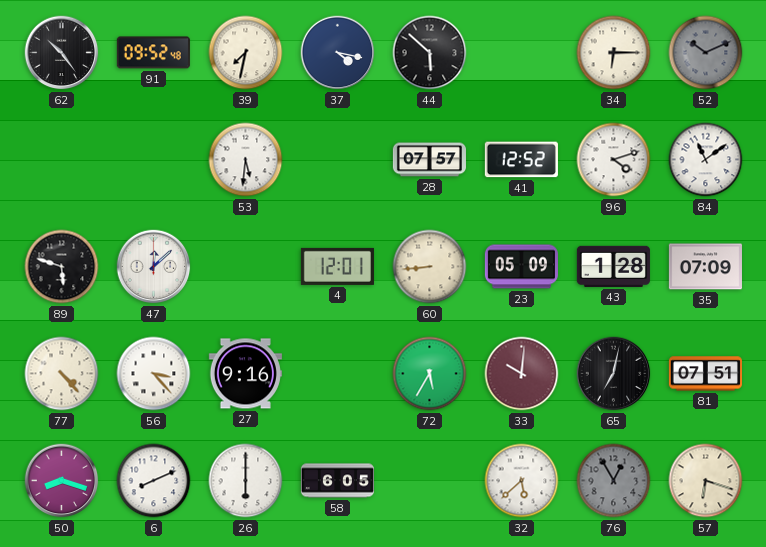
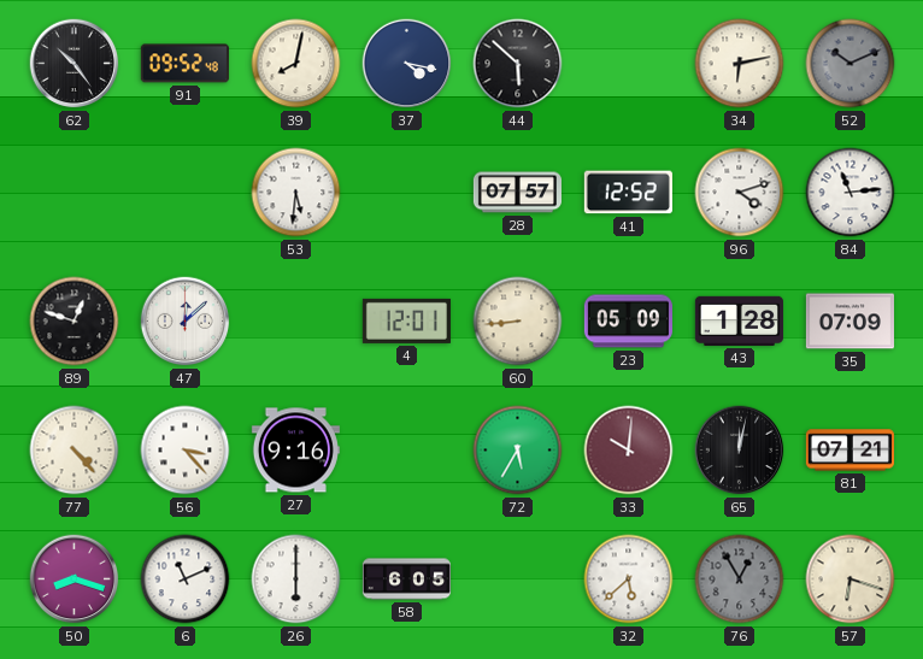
39: 7:32 -> 8:02 (296, 64)
34: 6:15 -> 6:13 (740, 64)
84: 11:09 -> 11:14 (851, 193)
89: 5:48 -> 12:48 (75, 322)
65: 7:02 -> 12:02 (740, 451)
81: 07:51 -> 07:21 (849, 451)
6: 8:11 -> 11:11 (186, 579)
